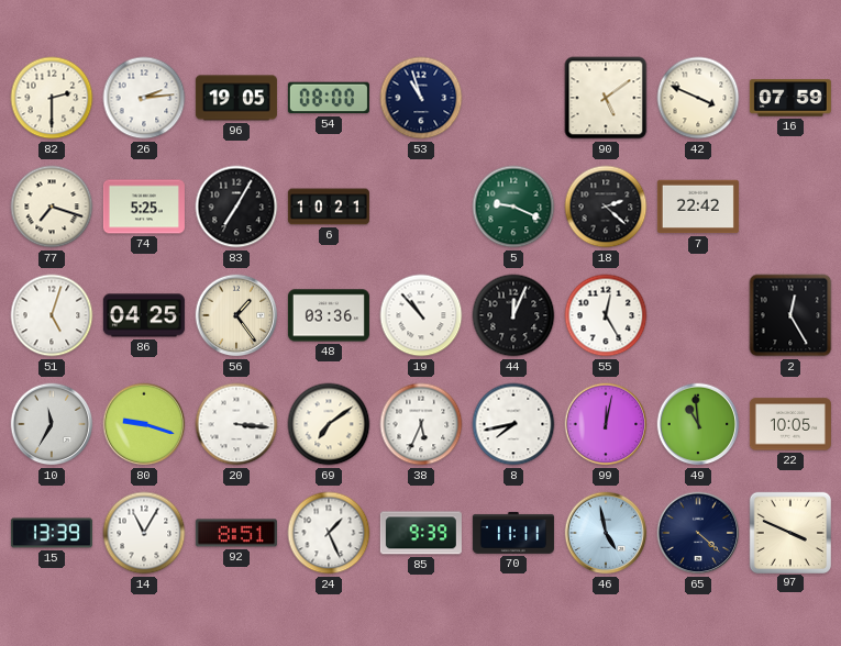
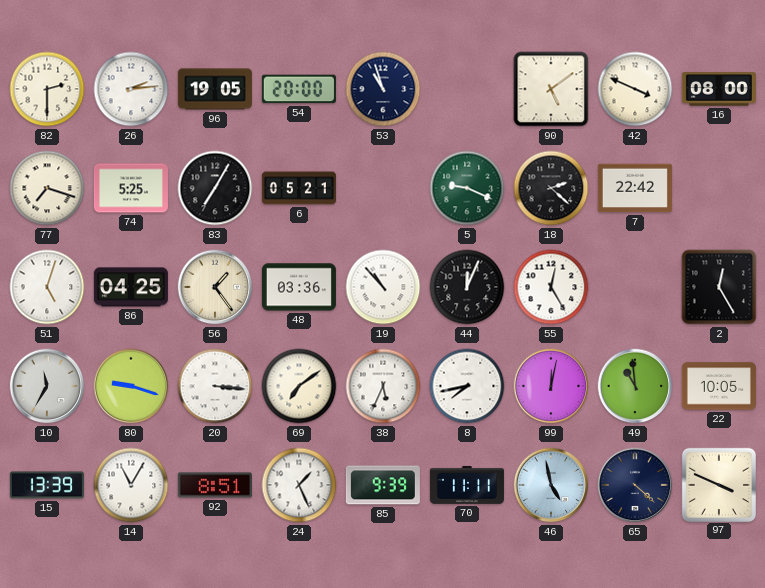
54: 08:00 -> 20:00 (299, 89)
16: 07:59 -> 08:00 (719, 89)
6: 10:21 -> 05:21 (299, 188)
